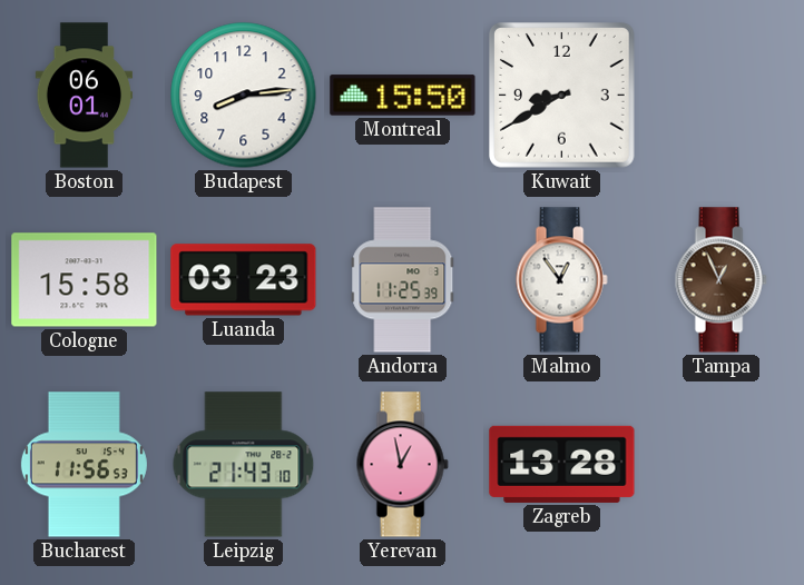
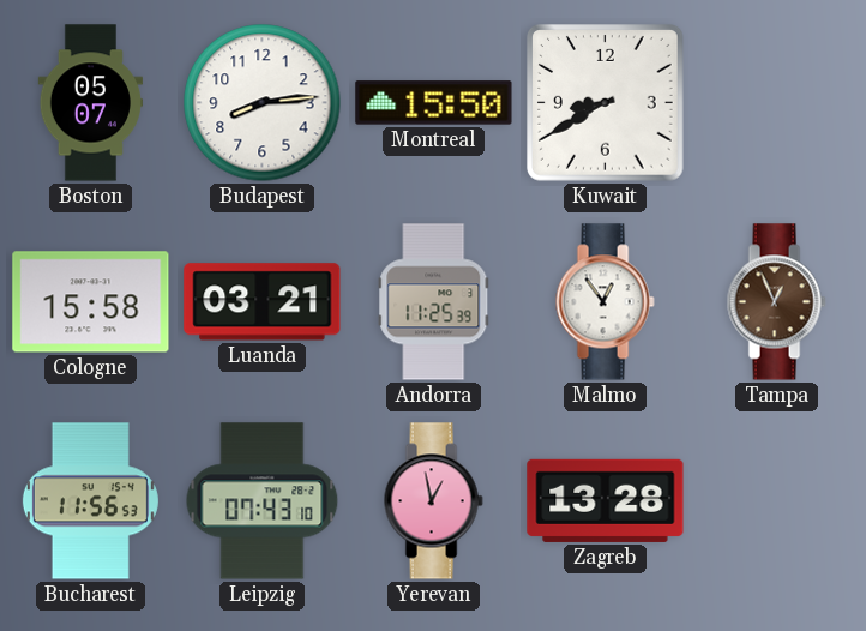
Boston: 06:01 -> 05:07 (90, 103)
Luanda: 03:23 -> 03:21 (263, 302)
Leipzig: 21:43 -> 07:43 (263, 501)
